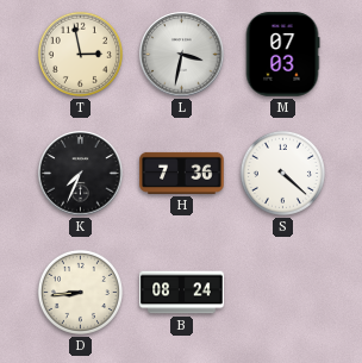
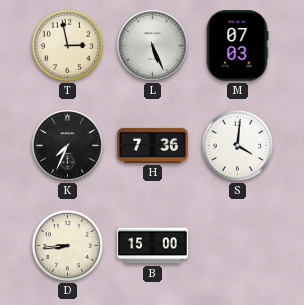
L: 3:32 -> 5:26 (153, 46)
S: 4:22 -> 4:01 (237, 145)
B: 08:24 -> 15:00 (153, 246)
